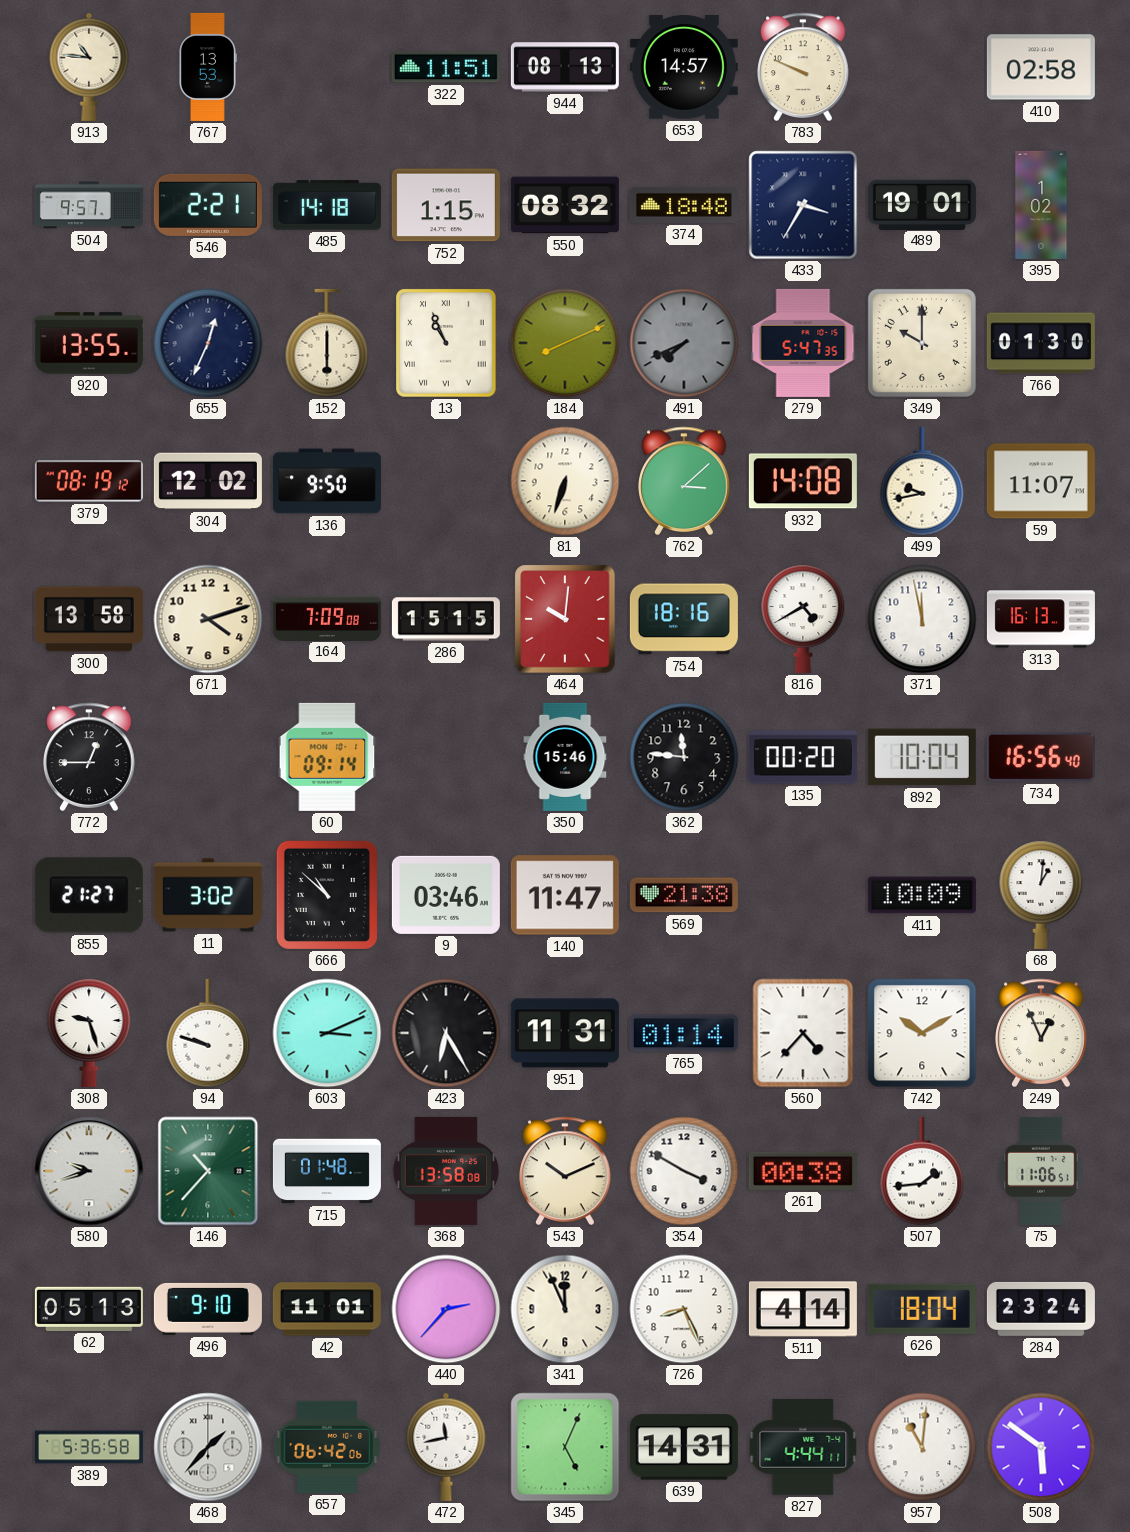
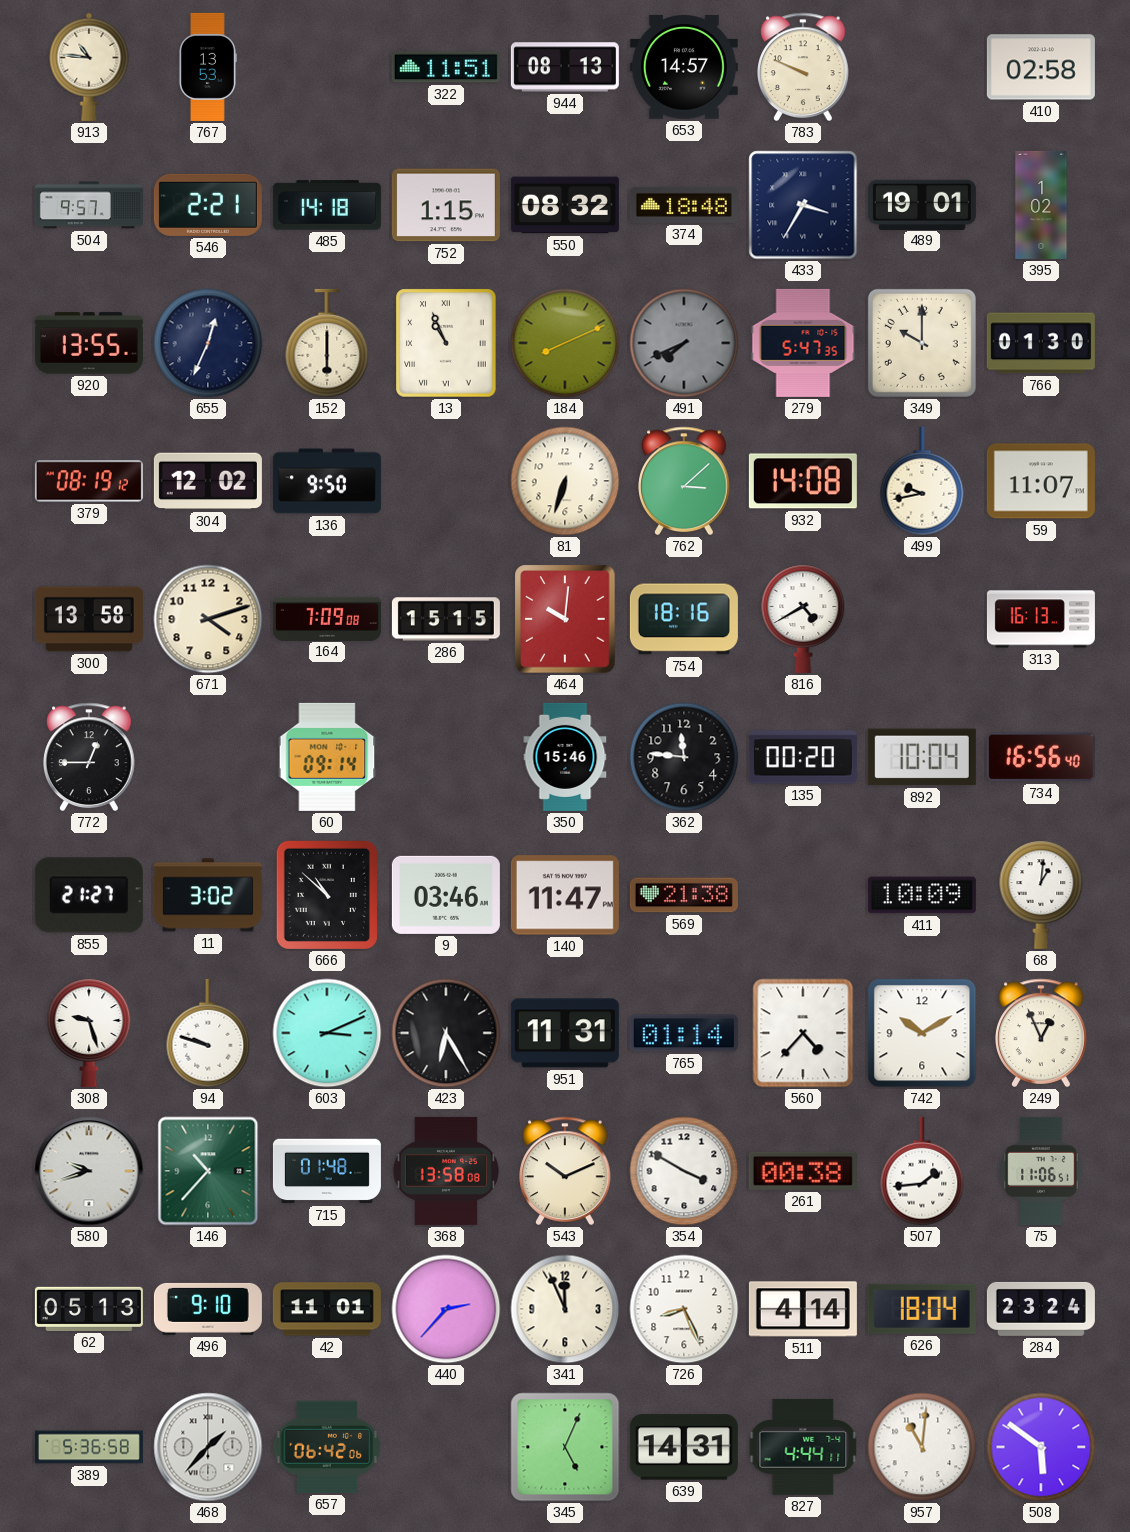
371: 11:58 -> none (922, 619)
472: 11:43 -> none (446, 1447)
